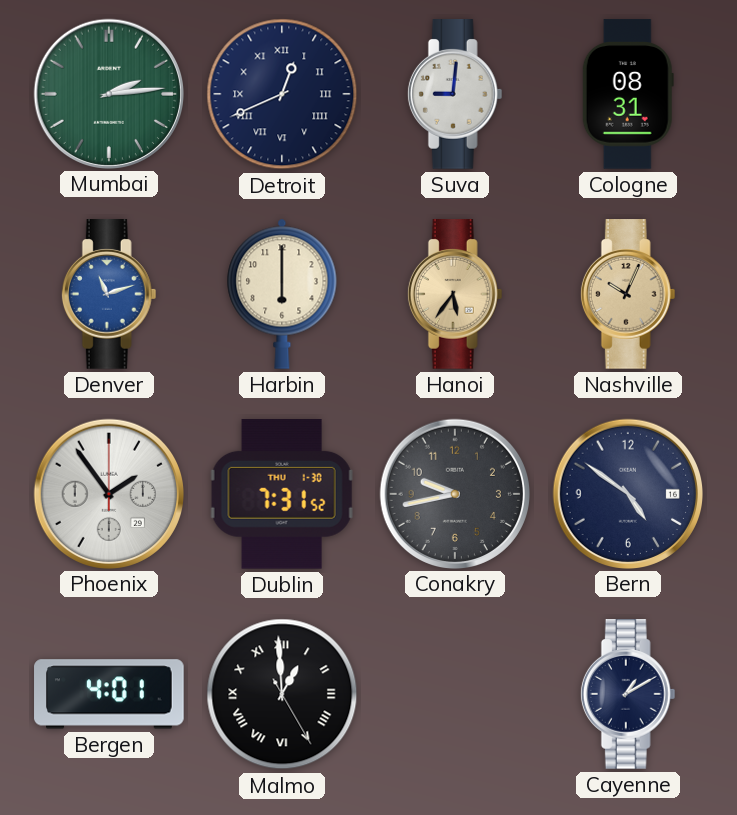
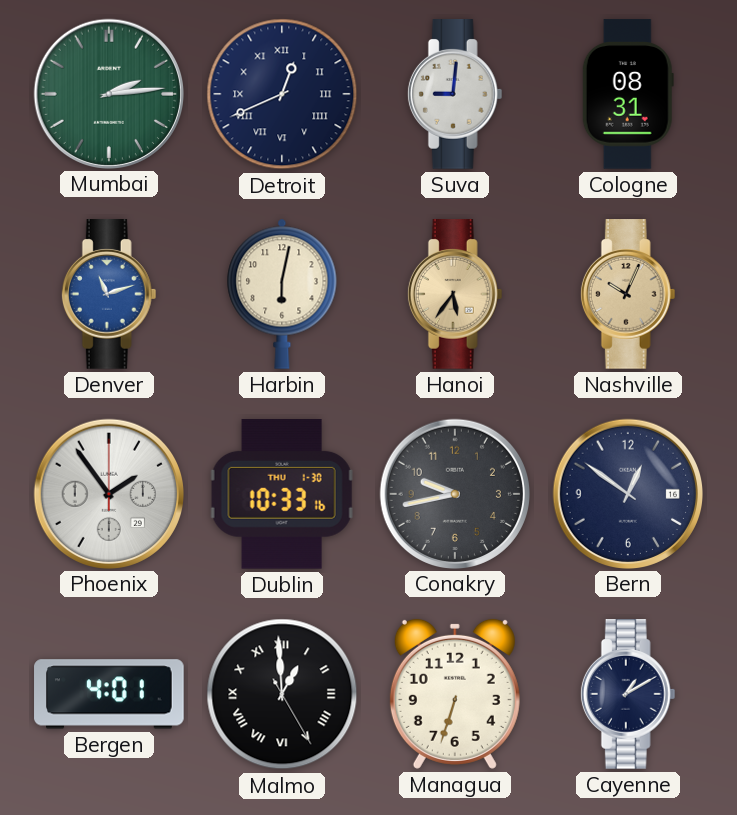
Harbin: 6:00 -> 6:02 (282, 294)
Dublin: 7:31 -> 10:33 (282, 495)
Bern: 4:51 -> 12:51 (627, 493)
Managua: none -> 6:33 (455, 694)
